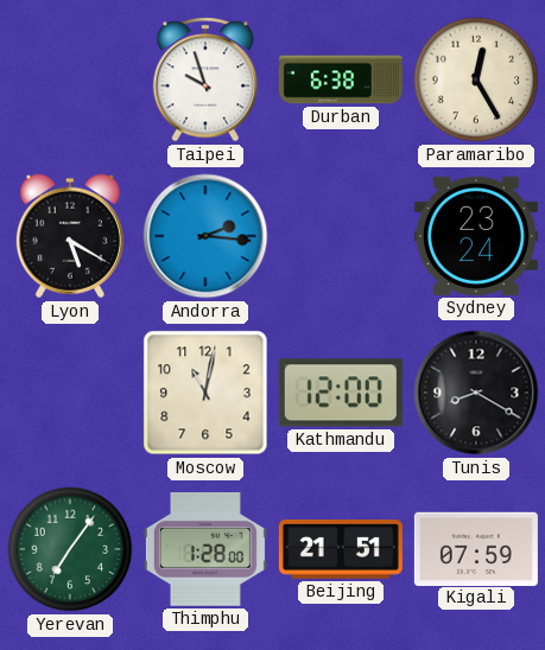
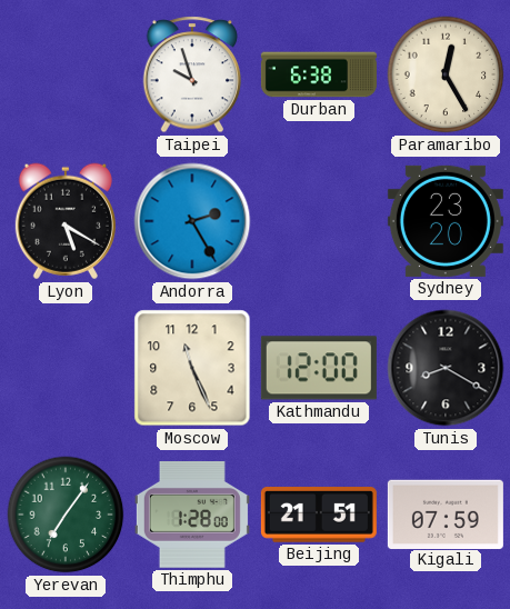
Andorra: 2:16 -> 2:25 (192, 221)
Sydney: 23:24 -> 23:20 (446, 221)
Moscow: 11:02 -> 11:26 (192, 368)
